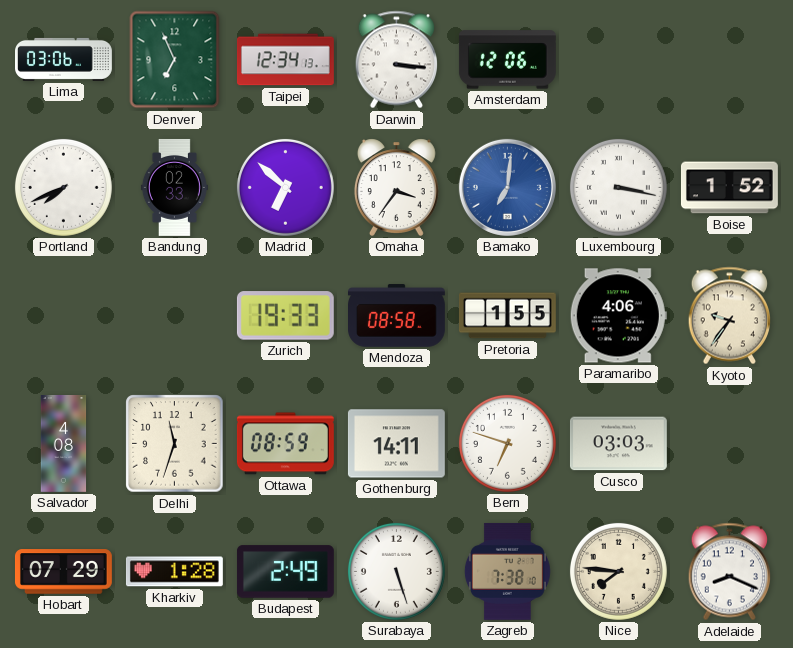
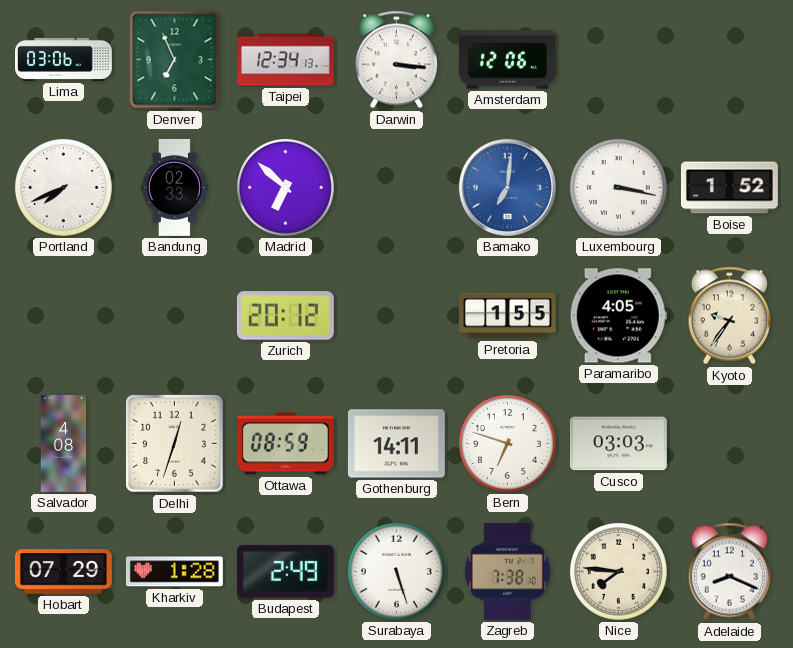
Omaha: 3:36 -> none (396, 187)
Zurich: 19:33 -> 20:12 (285, 316)
Mendoza: 08:58 -> none (397, 316)
Paramaribo: 4:06 -> 4:05 (618, 316)
Delhi: 11:33 -> 12:33 (175, 444)
